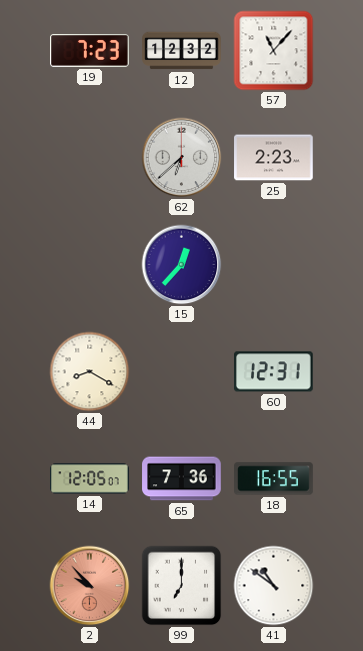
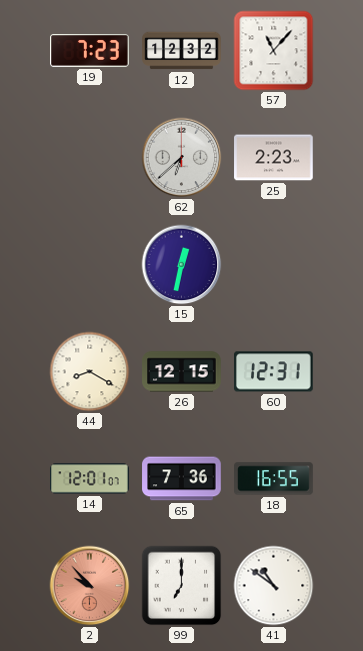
15: 12:37 -> 12:32 (182, 265)
26: none -> 12:15 (182, 372)
14: 12:05 -> 12:01 (90, 479)
